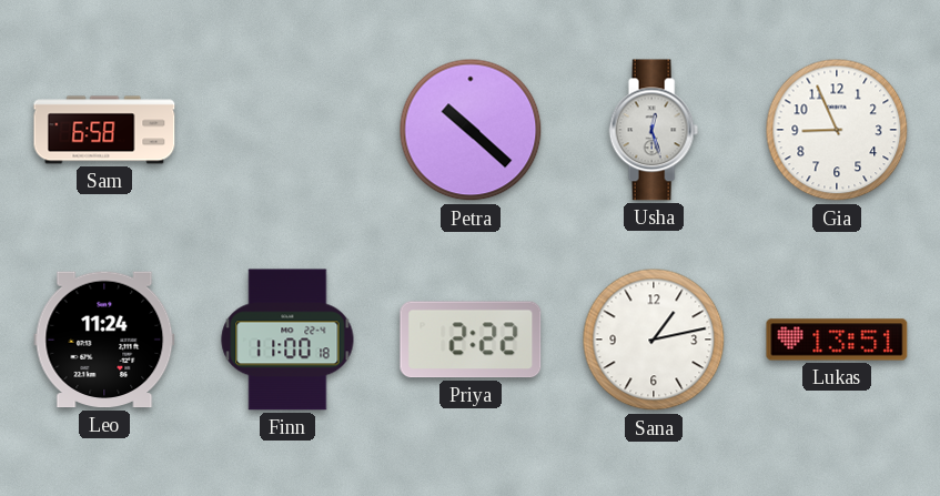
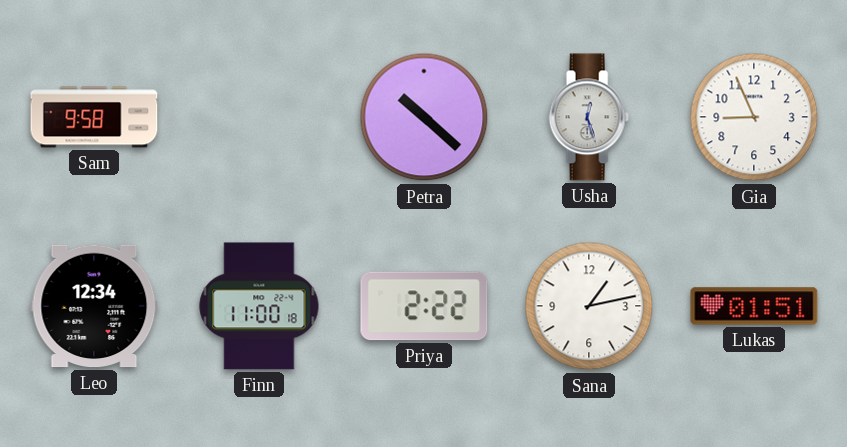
Sam: 6:58 -> 9:58 (94, 117)
Leo: 11:24 -> 12:34 (94, 306)
Lukas: 13:51 -> 01:51 (754, 306)
